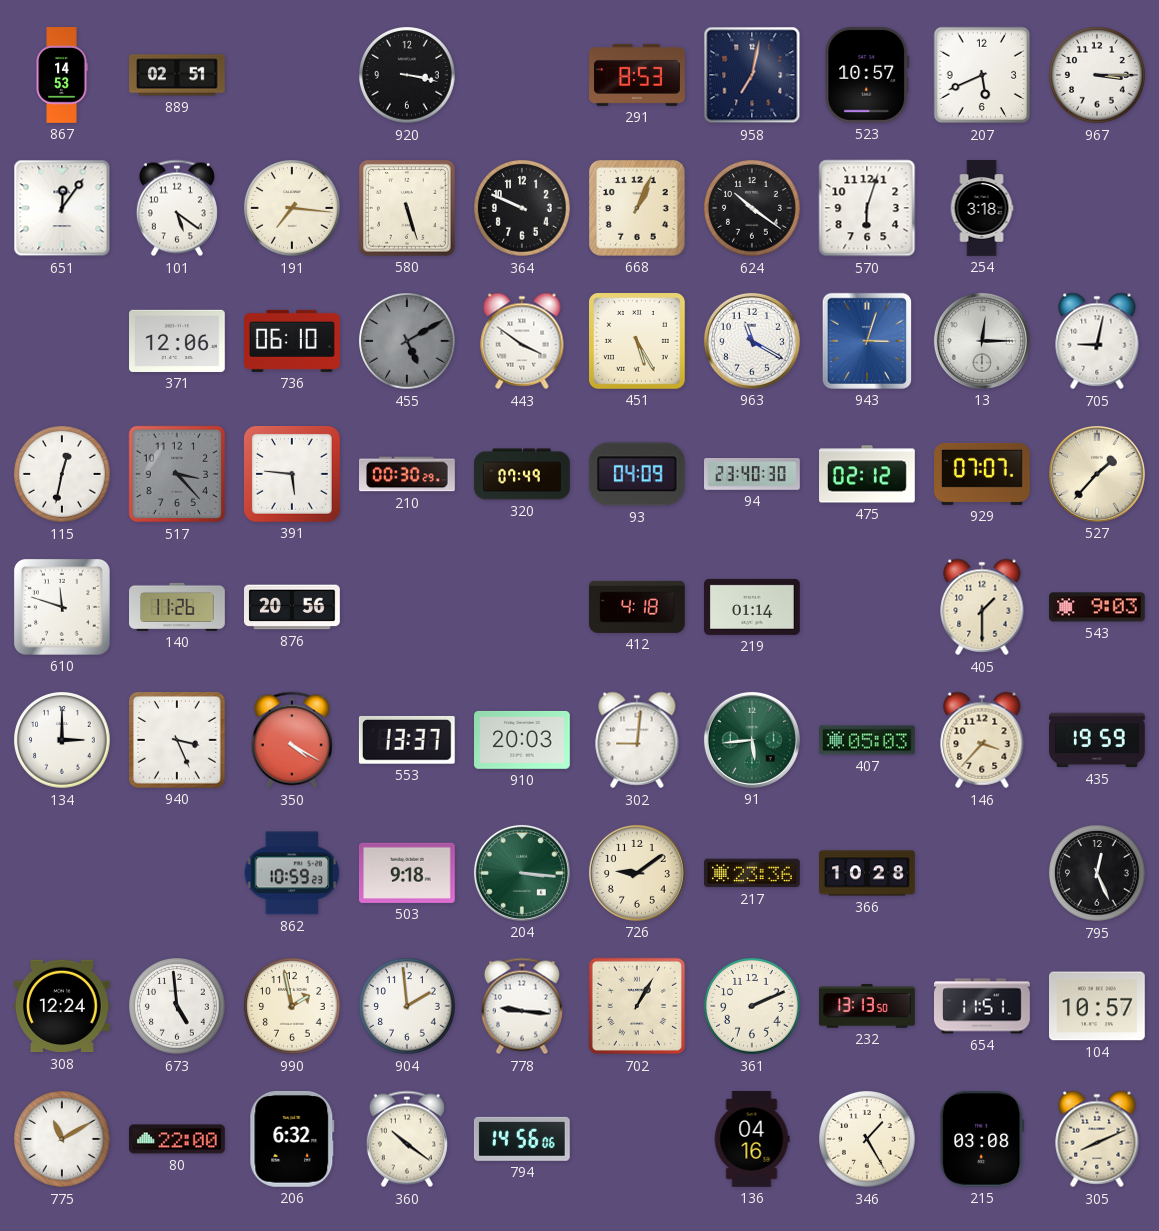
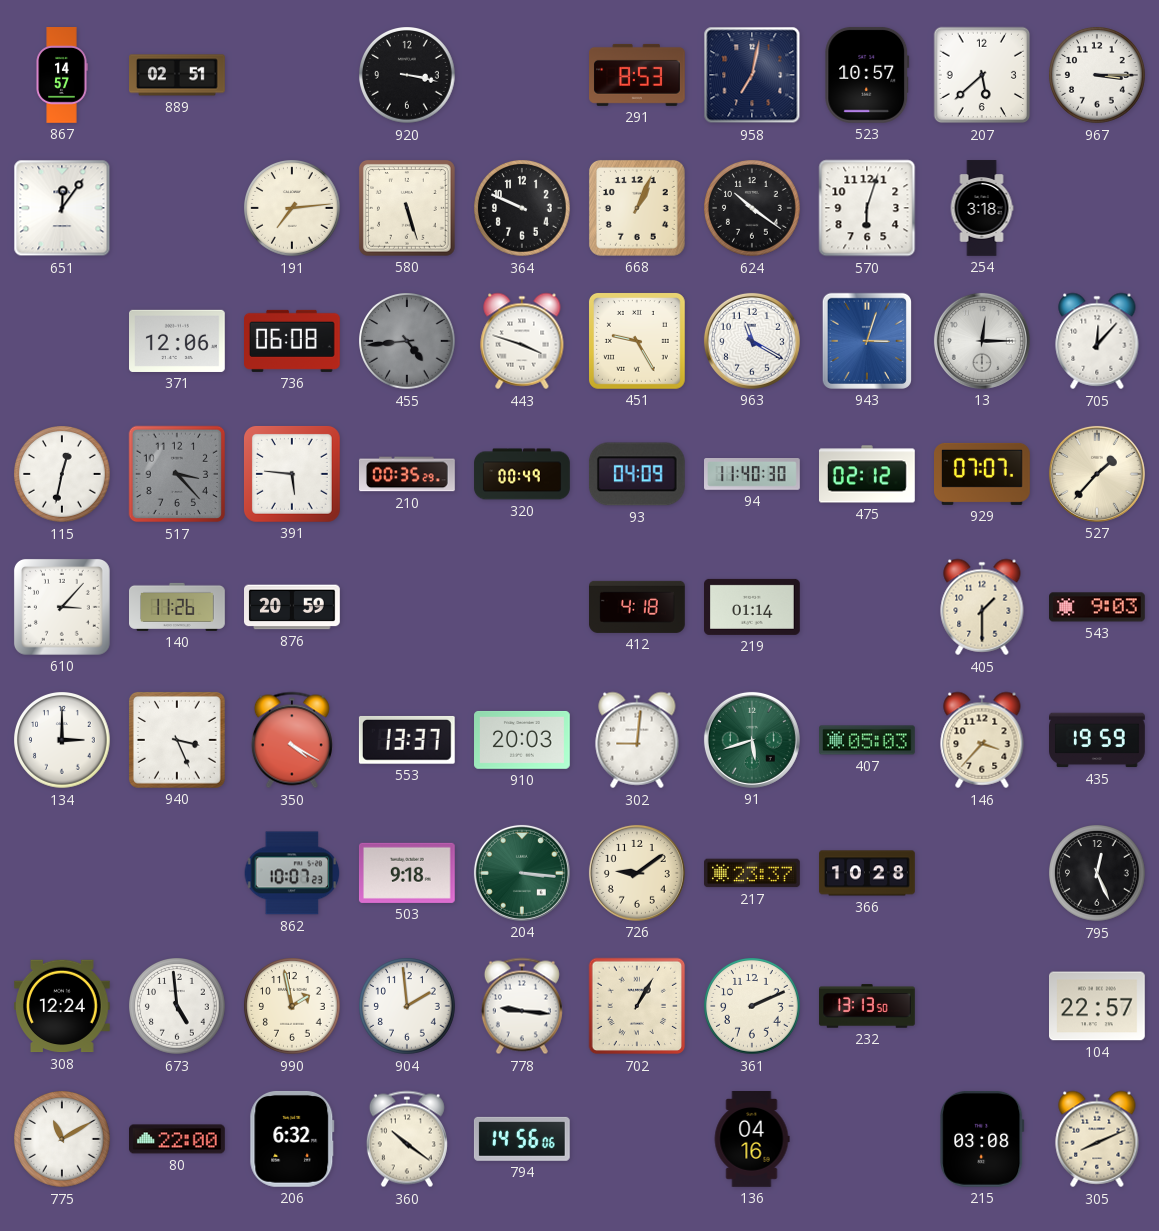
867: 14:53 -> 14:57 (62, 75)
207: 5:41 -> 5:38 (982, 75)
101: 5:21 -> none (177, 208)
191: 7:16 -> 7:14 (292, 208)
736: 06:10 -> 06:08 (293, 341)
455: 5:10 -> 4:44 (407, 341)
443: 3:51 -> 3:48 (522, 341)
451: 5:25 -> 9:25 (637, 341)
705: 9:02 -> 12:07 (1097, 341)
210: 00:30 -> 00:35 (408, 474)
320: 07:49 -> 00:49 (522, 474)
94: 23:40 -> 11:40 (753, 475)
610: 11:48 -> 3:07 (62, 607)
876: 20:56 -> 20:59 (293, 607)
91: 5:44 -> 5:42 (752, 740)
862: 10:59 -> 10:07 (292, 873)
217: 23:36 -> 23:37 (753, 873)
654: 11:51 -> none (983, 1006)
104: 10:57 -> 22:57 (1098, 1006)
346: 1:25 -> none (867, 1139)
